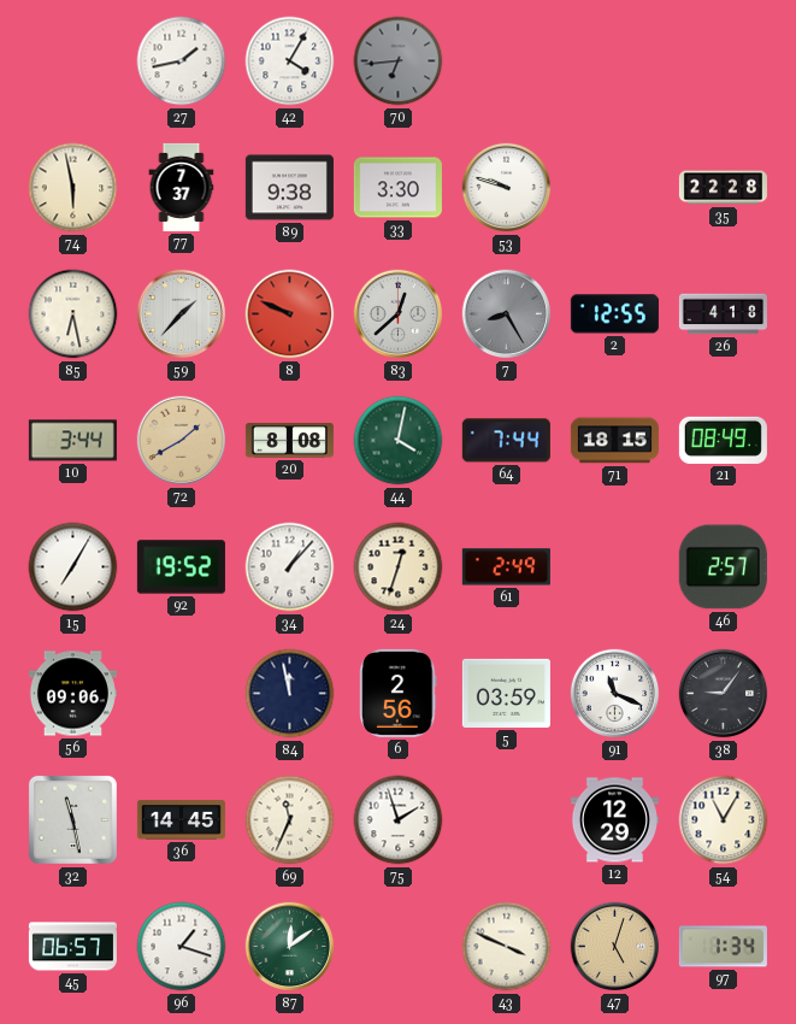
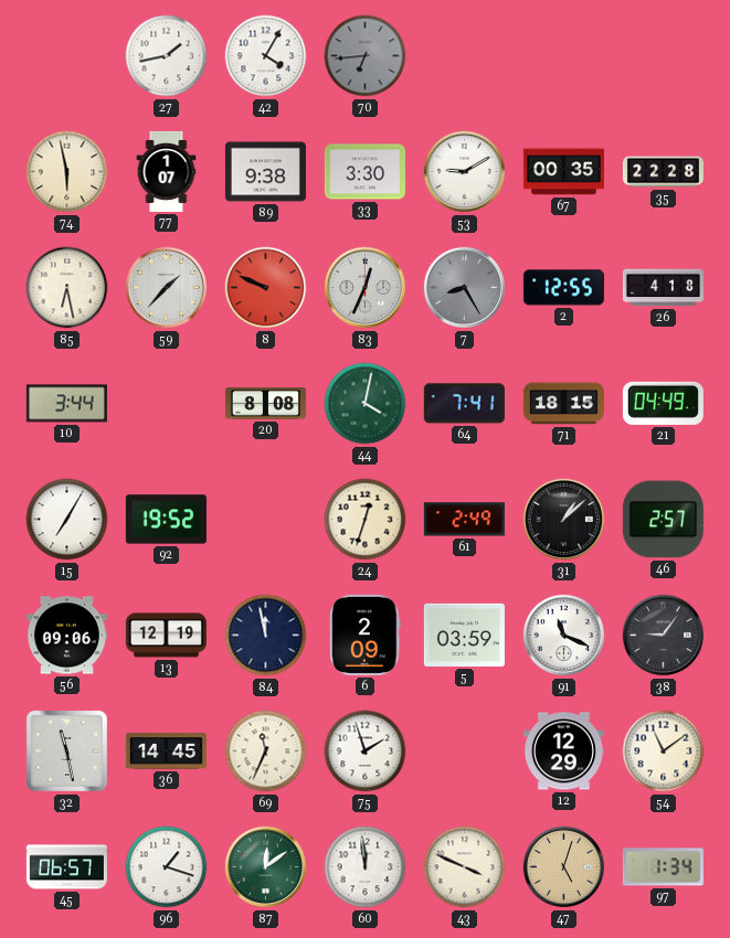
77: 7:37 -> 1:07 (167, 171)
53: 9:48 -> 9:10 (465, 172)
67: none -> 00:35 (563, 172)
83: 12:38 -> 12:34 (366, 288)
72: 1:40 -> none (182, 441)
64: 7:44 -> 7:41 (464, 404)
21: 08:49 -> 04:49 (663, 403)
34: 1:07 -> none (290, 567)
31: none -> 1:08 (564, 520)
13: none -> 12:19 (166, 636)
6: 2:56 -> 2:09 (366, 635)
54: 11:05 -> 11:09 (664, 752)
60: none -> 11:59 (366, 867)
